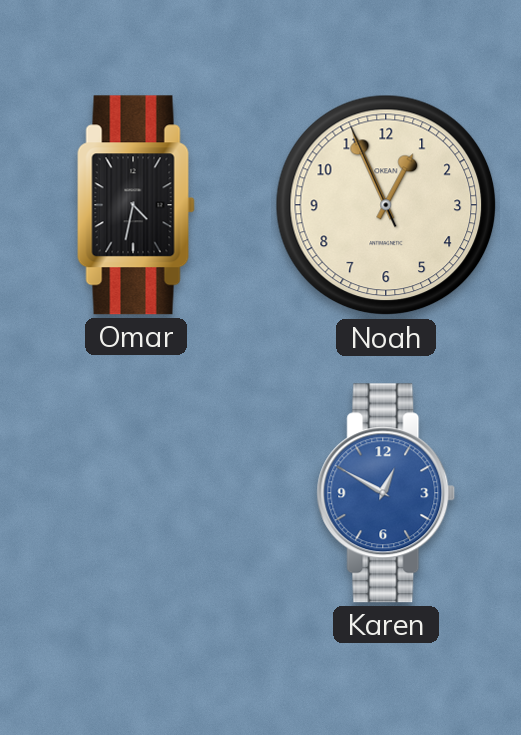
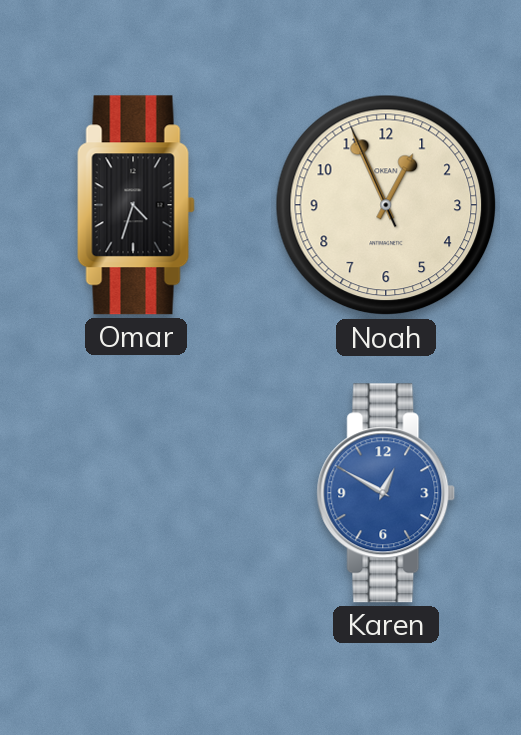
Omar: 4:32 -> 4:33 (136, 205)
